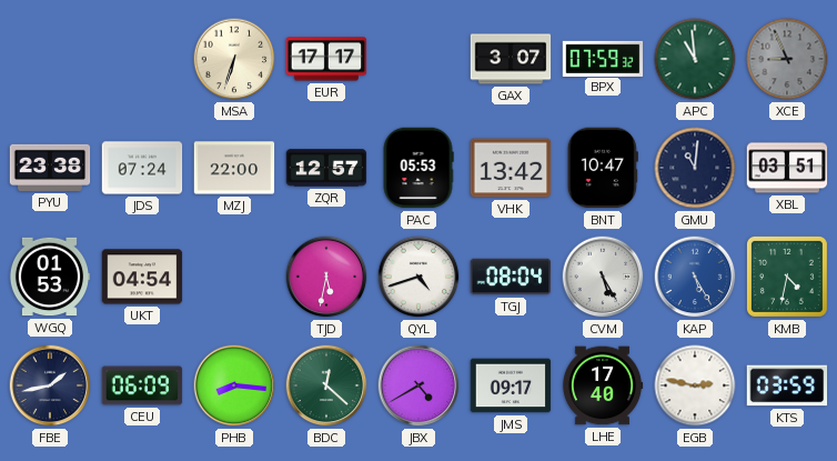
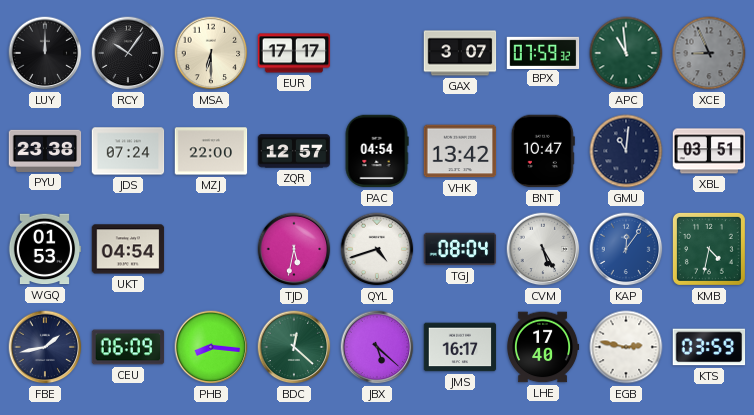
LUY: none -> 12:00 (45, 53)
RCY: none -> 10:06 (128, 53)
MSA: 6:33 -> 6:30 (211, 53)
PAC: 05:53 -> 04:54 (377, 151)
KAP: 5:25 -> 12:06 (626, 249)
JBX: 4:40 -> 5:22 (377, 347)
JMS: 09:17 -> 16:17 (460, 347)
